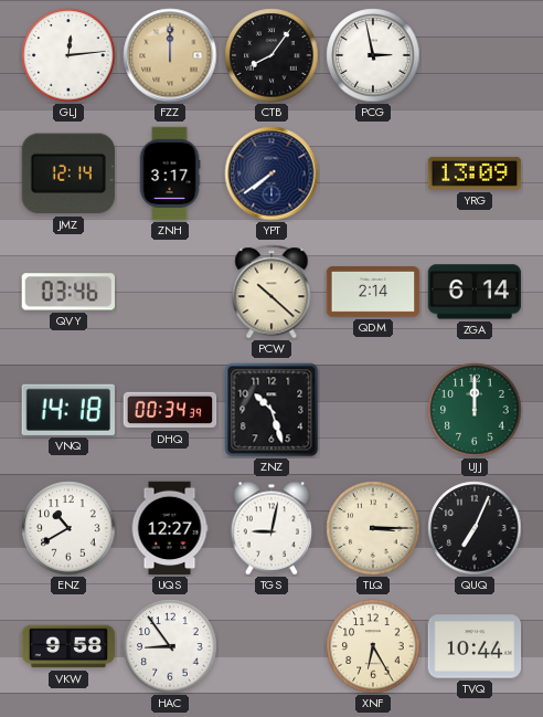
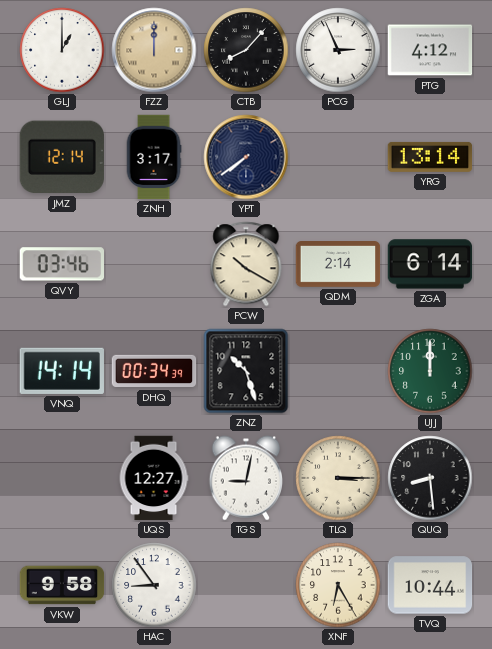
GLJ: 12:14 -> 1:00 (62, 50)
CTB: 8:06 -> 8:07 (246, 50)
PCG: 2:58 -> 2:56 (338, 50)
PTG: none -> 4:12 (430, 50)
YRG: 13:09 -> 13:14 (430, 157)
PCW: 10:22 -> 10:20 (246, 264)
VNQ: 14:18 -> 14:14 (62, 371)
ENZ: 10:40 -> none (68, 528)
QUQ: 7:04 -> 8:29 (430, 478)
